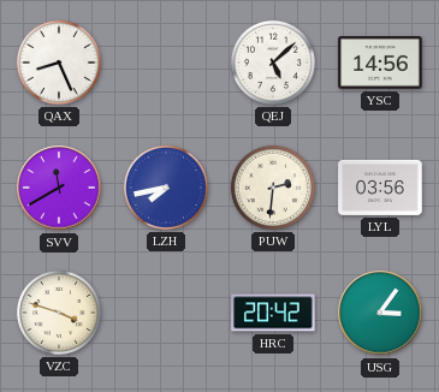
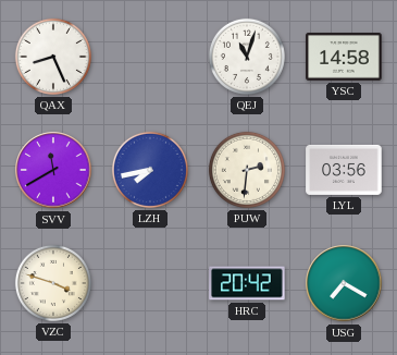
QEJ: 5:08 -> 11:03 (247, 57)
YSC: 14:56 -> 14:58 (344, 57)
USG: 3:06 -> 7:20 (344, 283)
